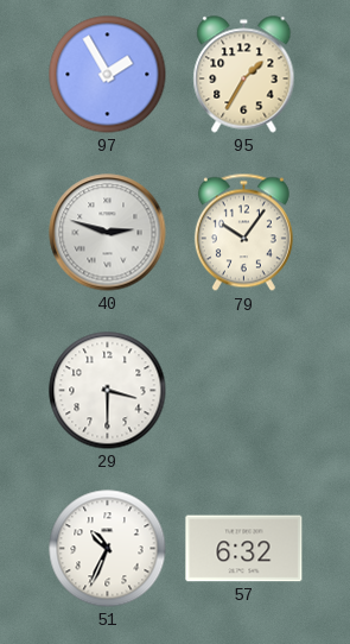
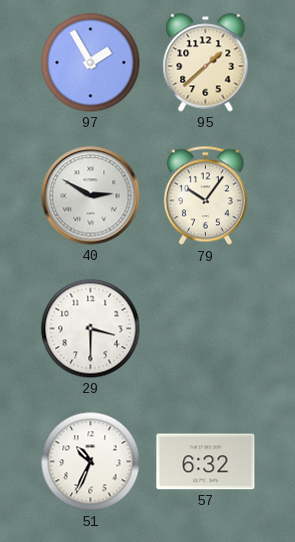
95: 1:35 -> 1:38 (206, 63)
40: 2:48 -> 2:50 (91, 196)
